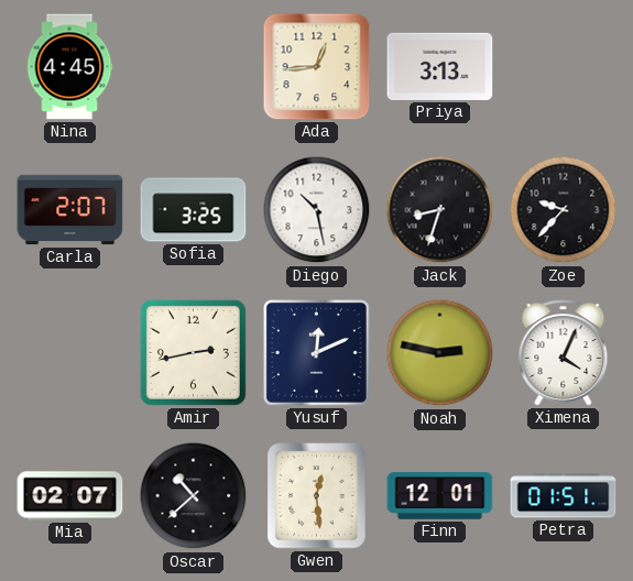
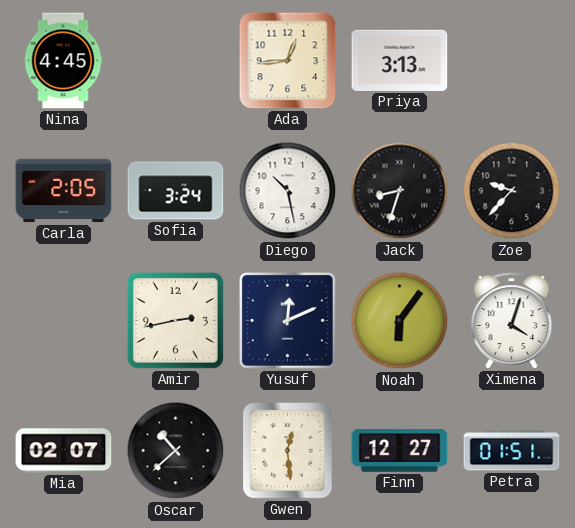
Carla: 2:07 -> 2:05 (64, 191)
Sofia: 3:25 -> 3:24 (176, 191)
Noah: 2:47 -> 6:06 (400, 321)
Ximena: 4:04 -> 4:03 (512, 321)
Finn: 12:01 -> 12:27 (400, 451)
